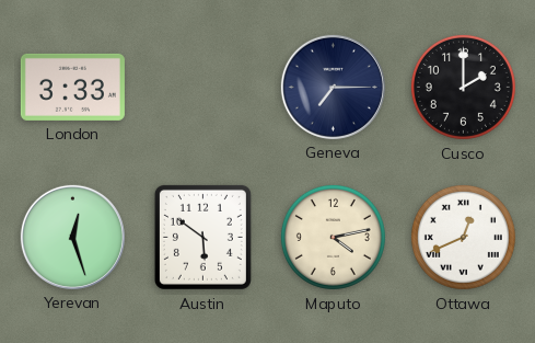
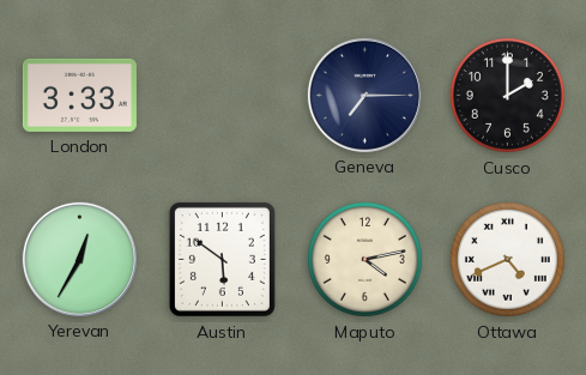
Yerevan: 12:27 -> 12:35 (79, 259)
Ottawa: 12:41 -> 4:41 (507, 259)
